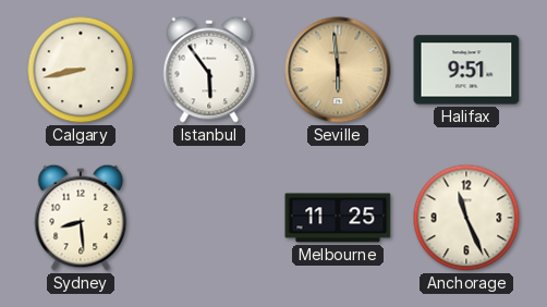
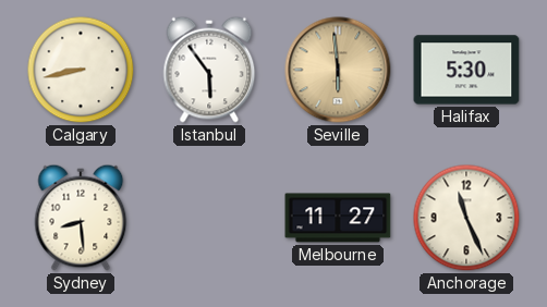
Halifax: 9:51 -> 5:30 (466, 70)
Melbourne: 11:25 -> 11:27 (338, 218)
